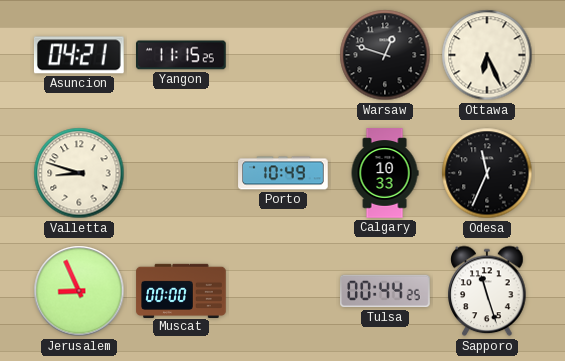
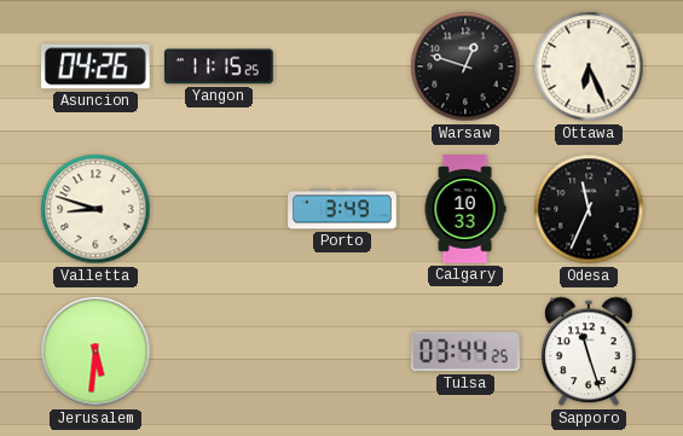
Asuncion: 04:21 -> 04:26 (95, 66)
Porto: 10:49 -> 3:49 (342, 209)
Jerusalem: 8:56 -> 5:31 (95, 351)
Muscat: 00:00 -> none (181, 290)
Tulsa: 00:44 -> 03:44 (465, 351)
